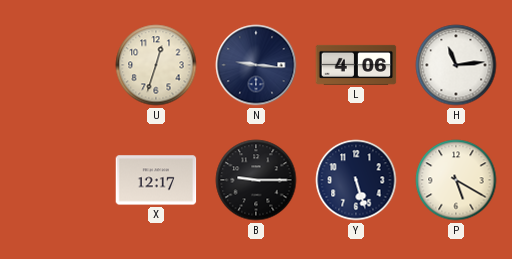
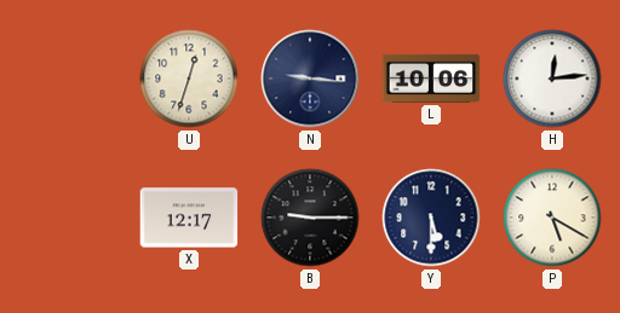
L: 4:06 -> 10:06 (431, 79)
H: 11:14 -> 12:14 (552, 79)
Y: 5:27 -> 5:30 (431, 218)
